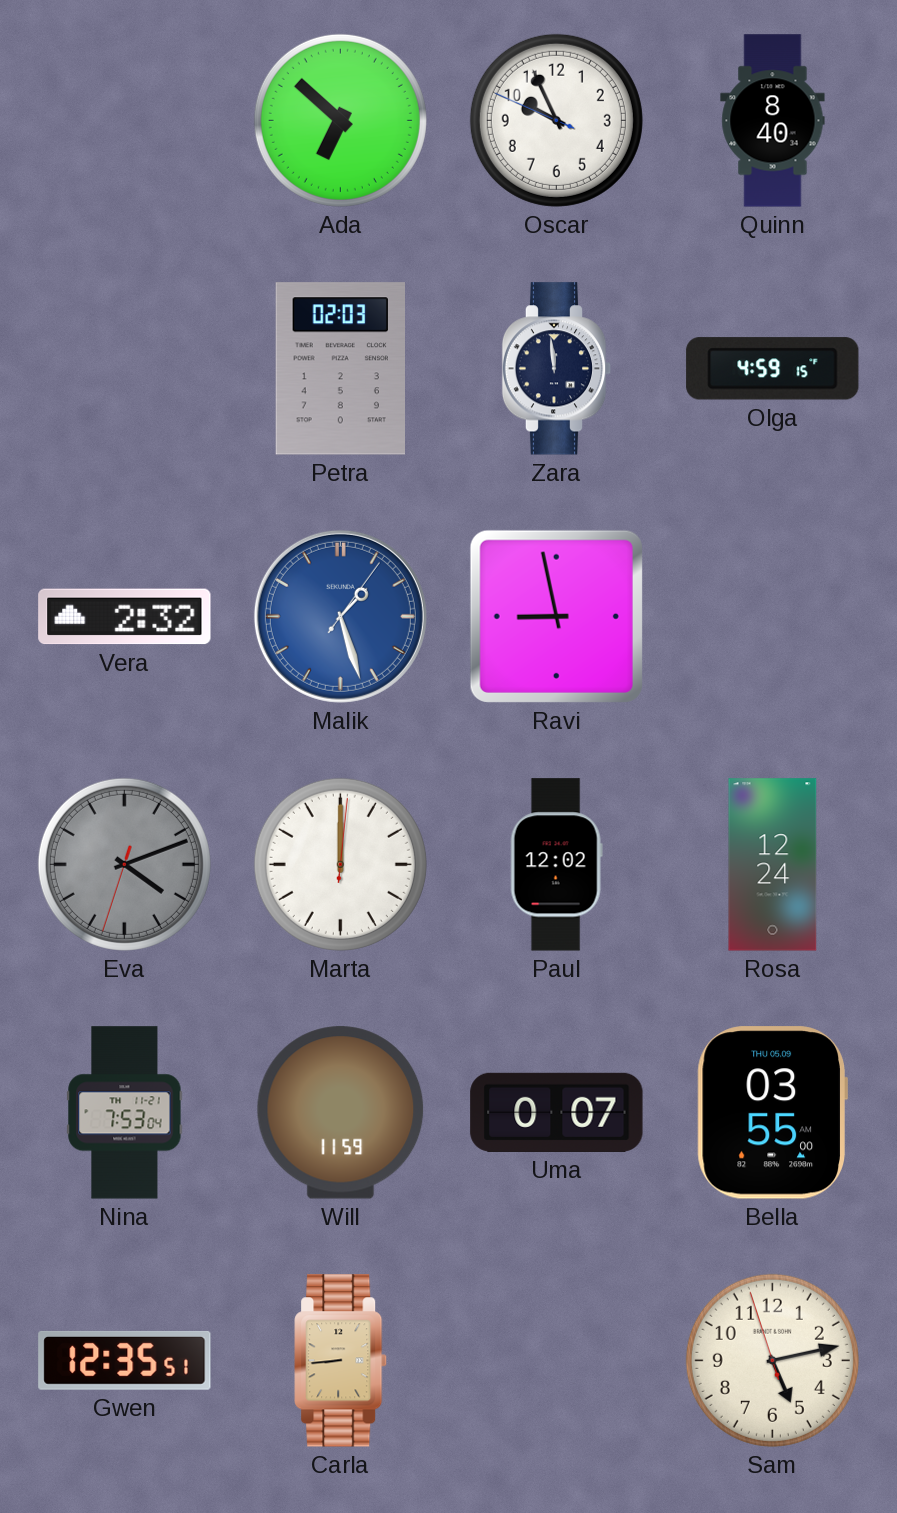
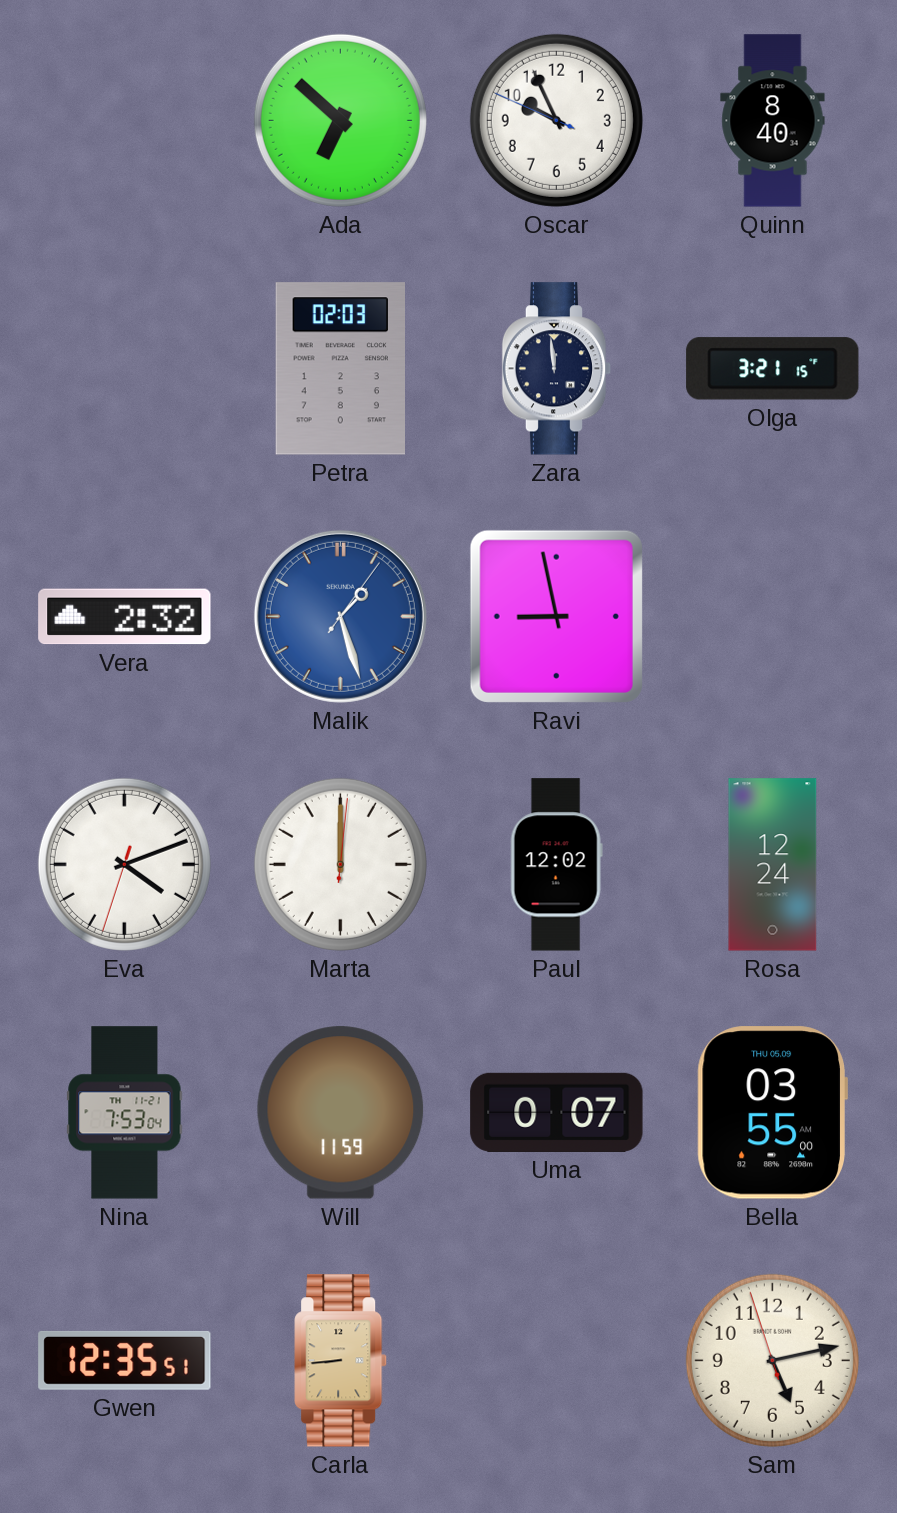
Olga: 4:59 -> 3:21 (773, 369)
Eva dial: grey -> white (124, 864)
